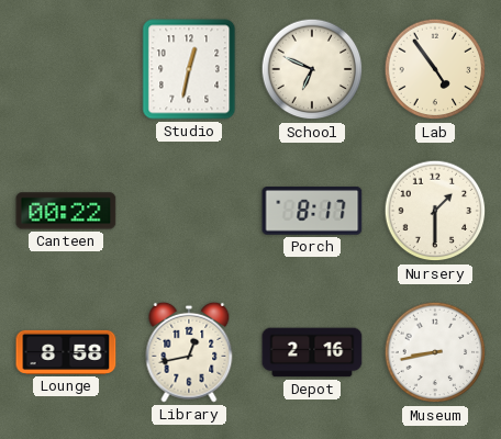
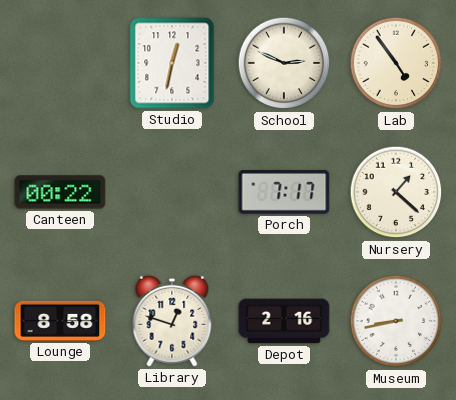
School: 6:49 -> 2:49 (284, 63)
Porch: 8:17 -> 7:17 (284, 193)
Nursery: 1:30 -> 1:22 (396, 192)
Library: 12:43 -> 12:48 (172, 321)
